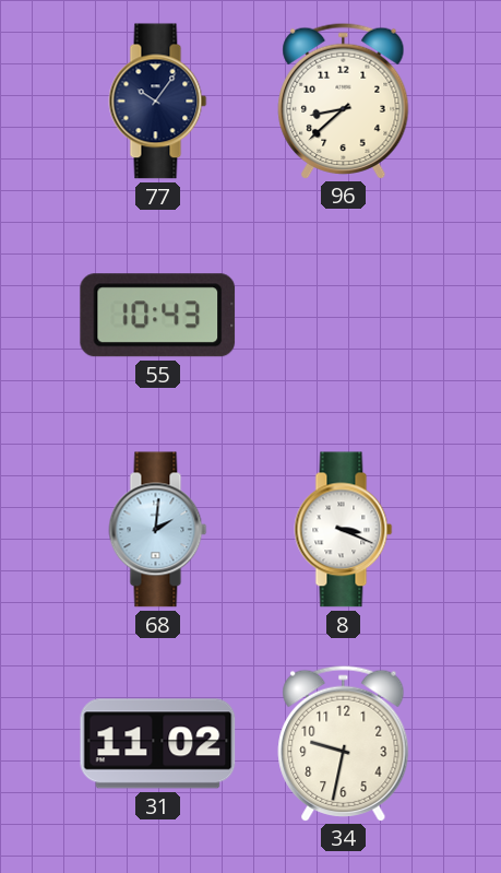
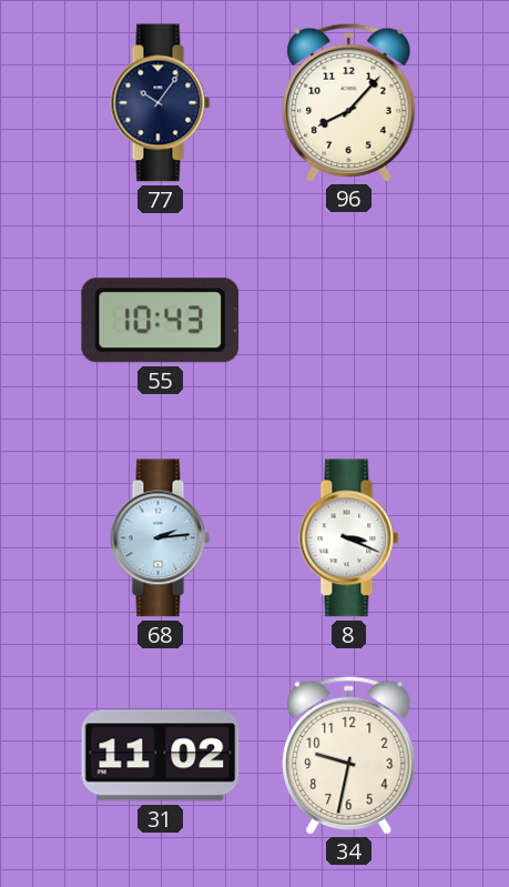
96: 8:38 -> 8:07 (349, 102)
68: 2:01 -> 2:14 (161, 538)
